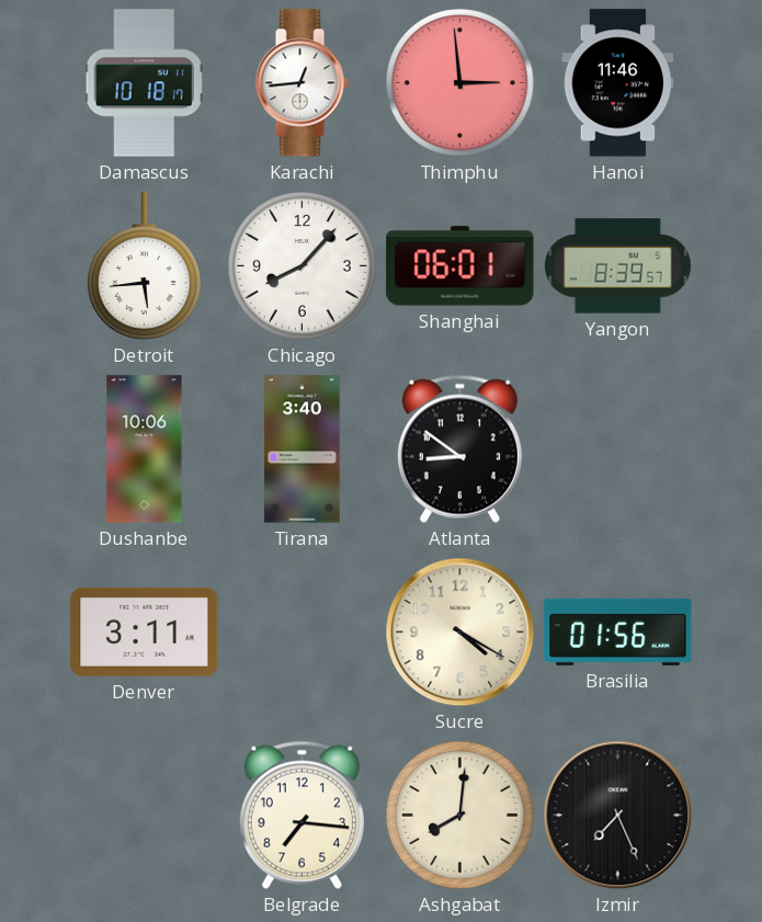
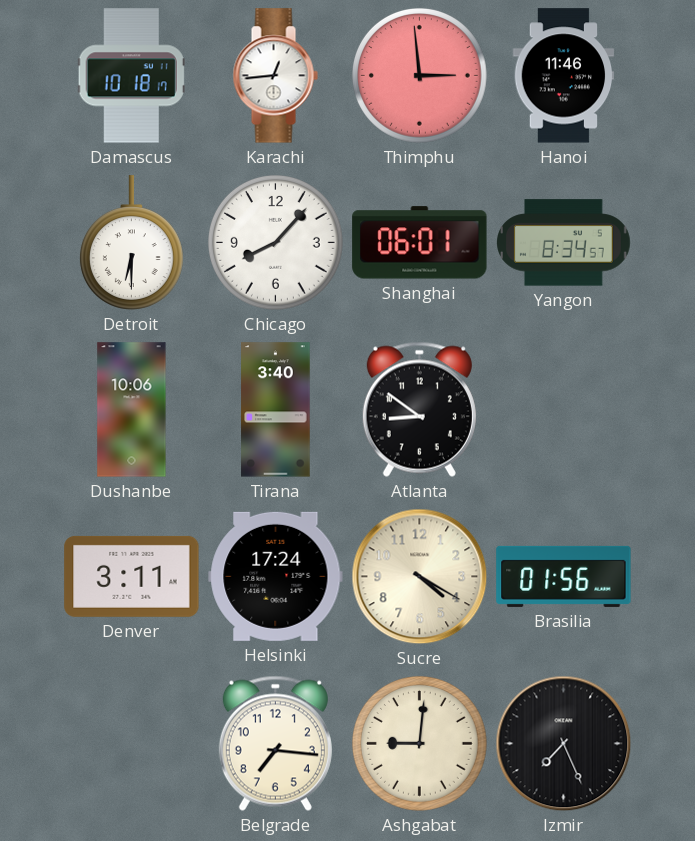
Detroit: 5:44 -> 6:30 (131, 243)
Yangon: 8:39 -> 8:34 (564, 243)
Helsinki: none -> 17:24 (276, 576)
Ashgabat: 8:01 -> 9:01 (419, 743)
